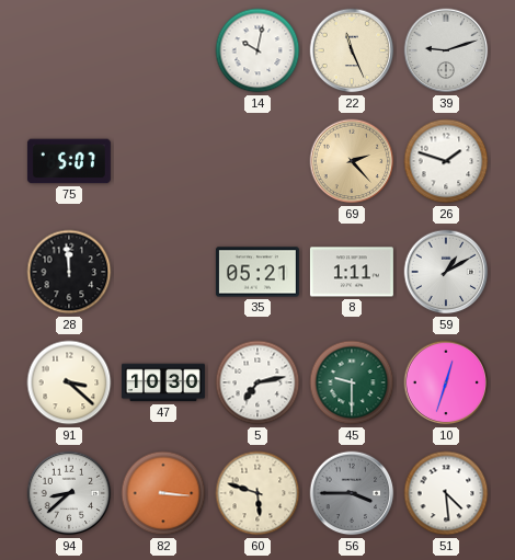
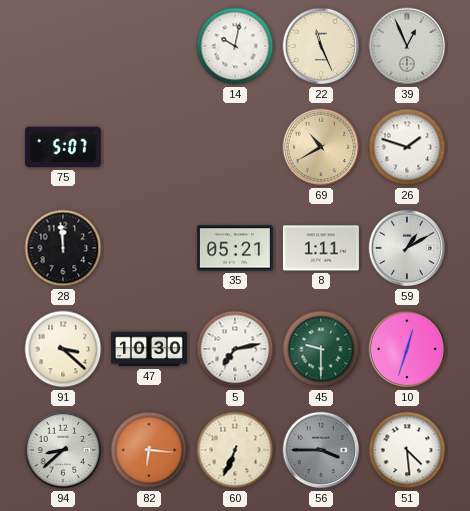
39: 9:12 -> 12:56 (407, 46)
69: 2:23 -> 10:40 (321, 147)
82: 3:16 -> 6:16 (149, 450)
60: 5:48 -> 6:34 (235, 450)
